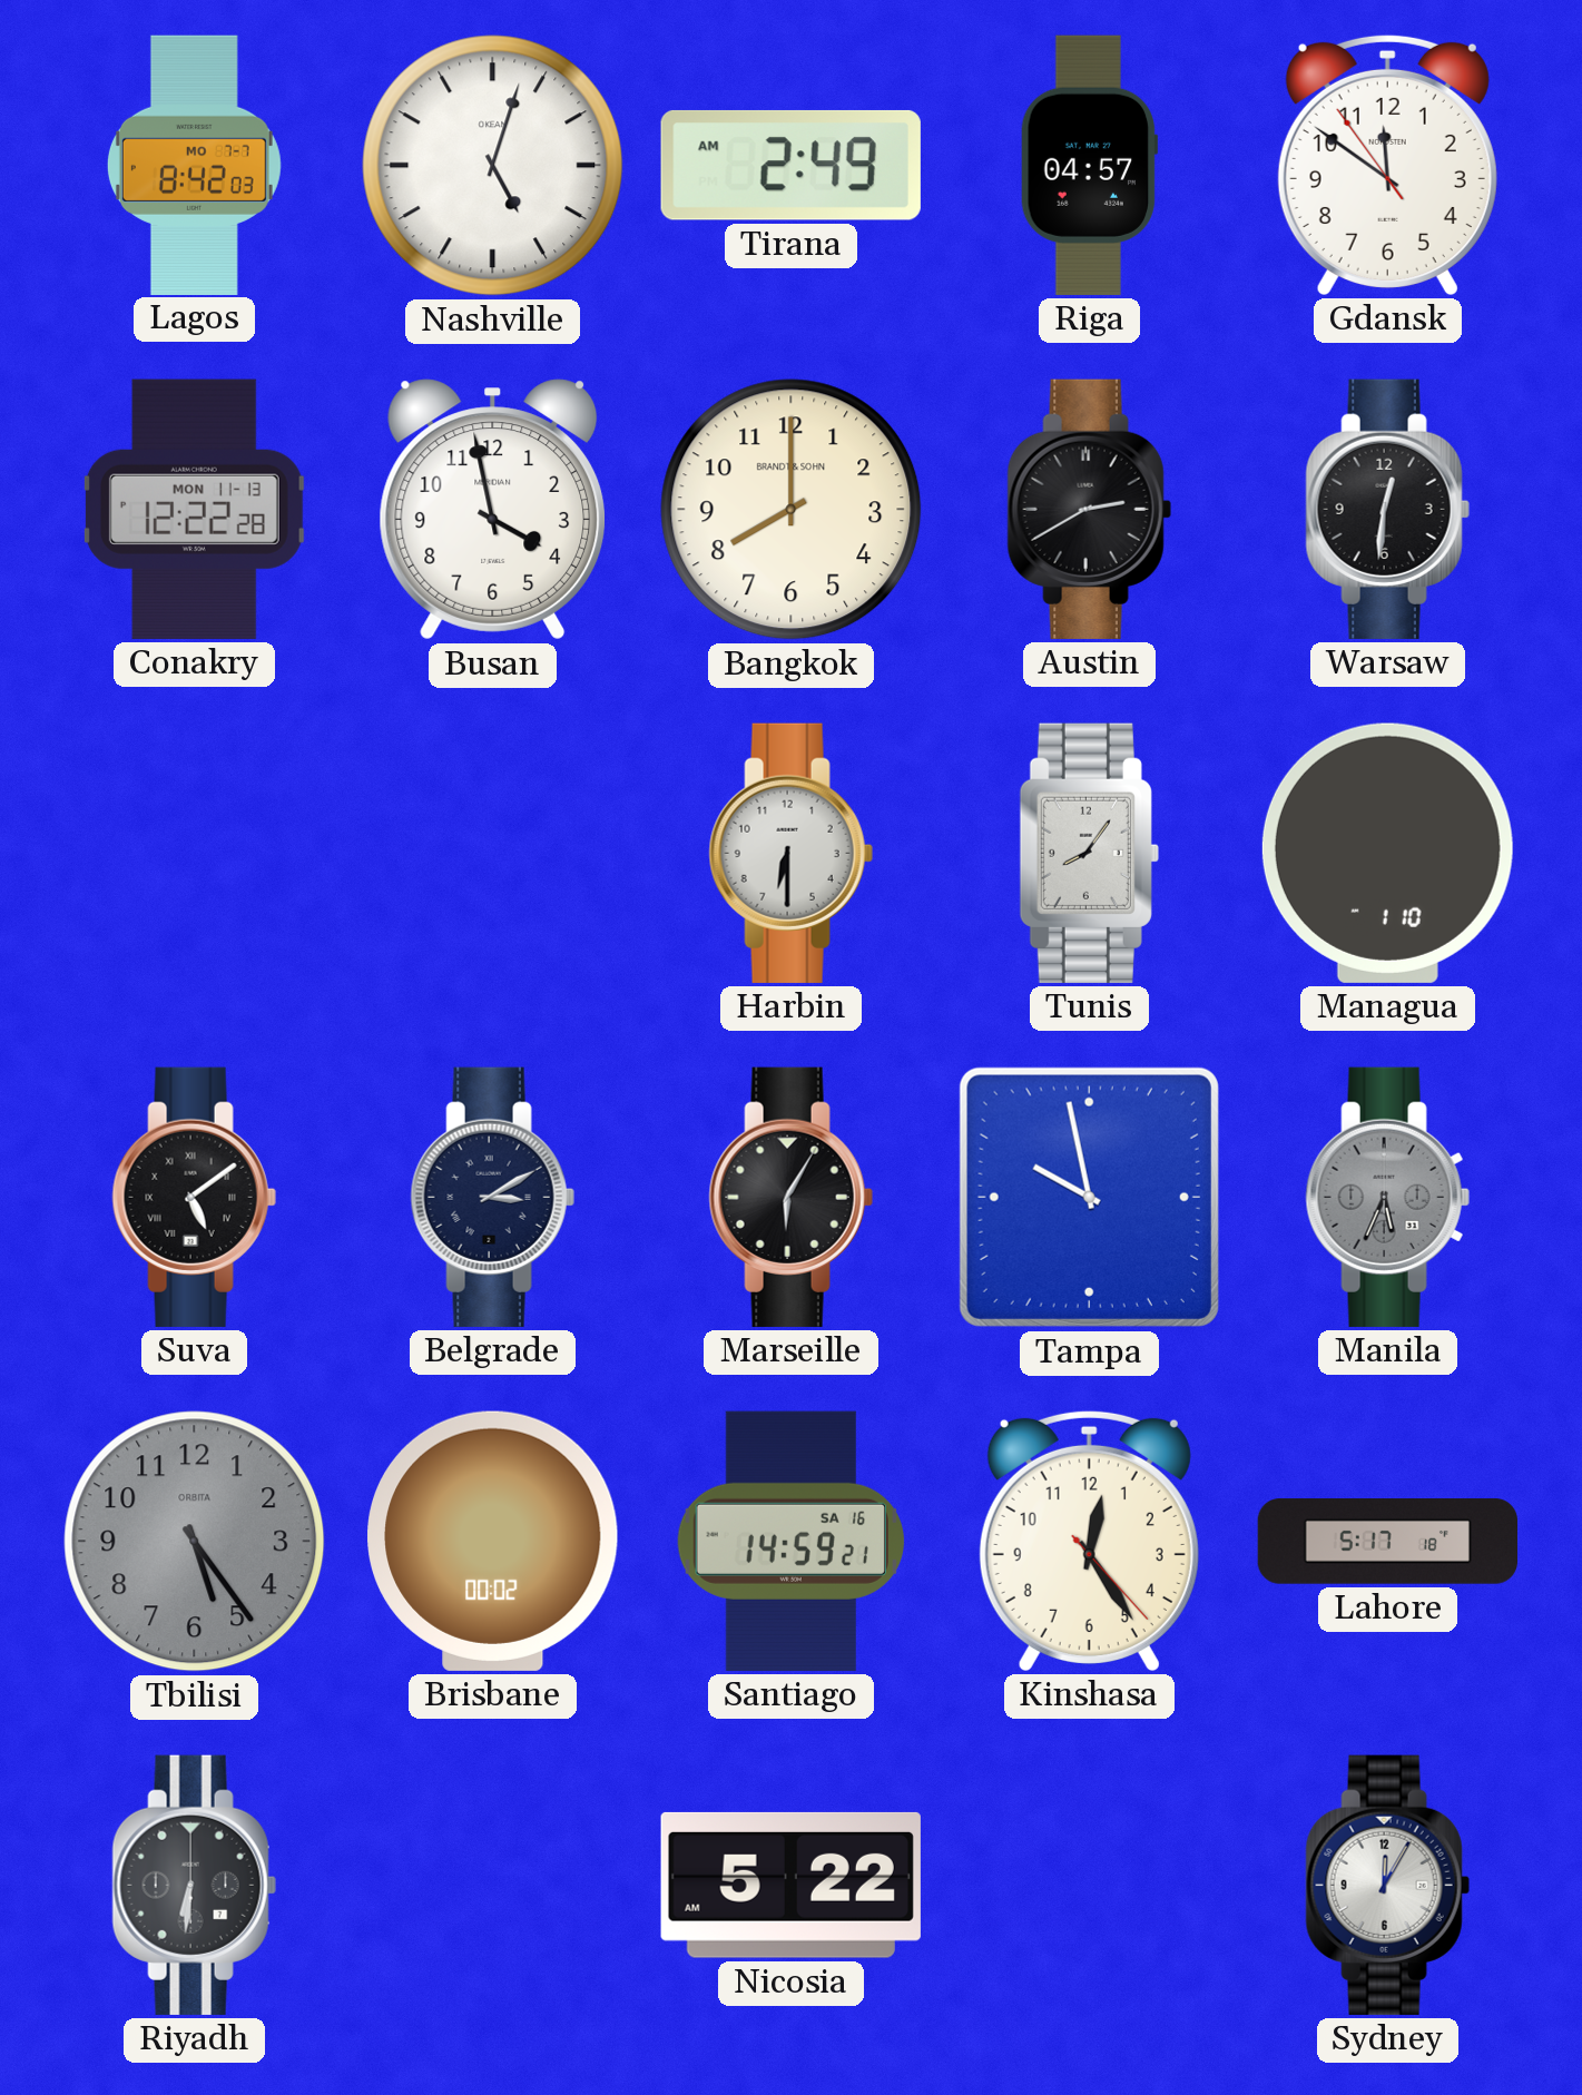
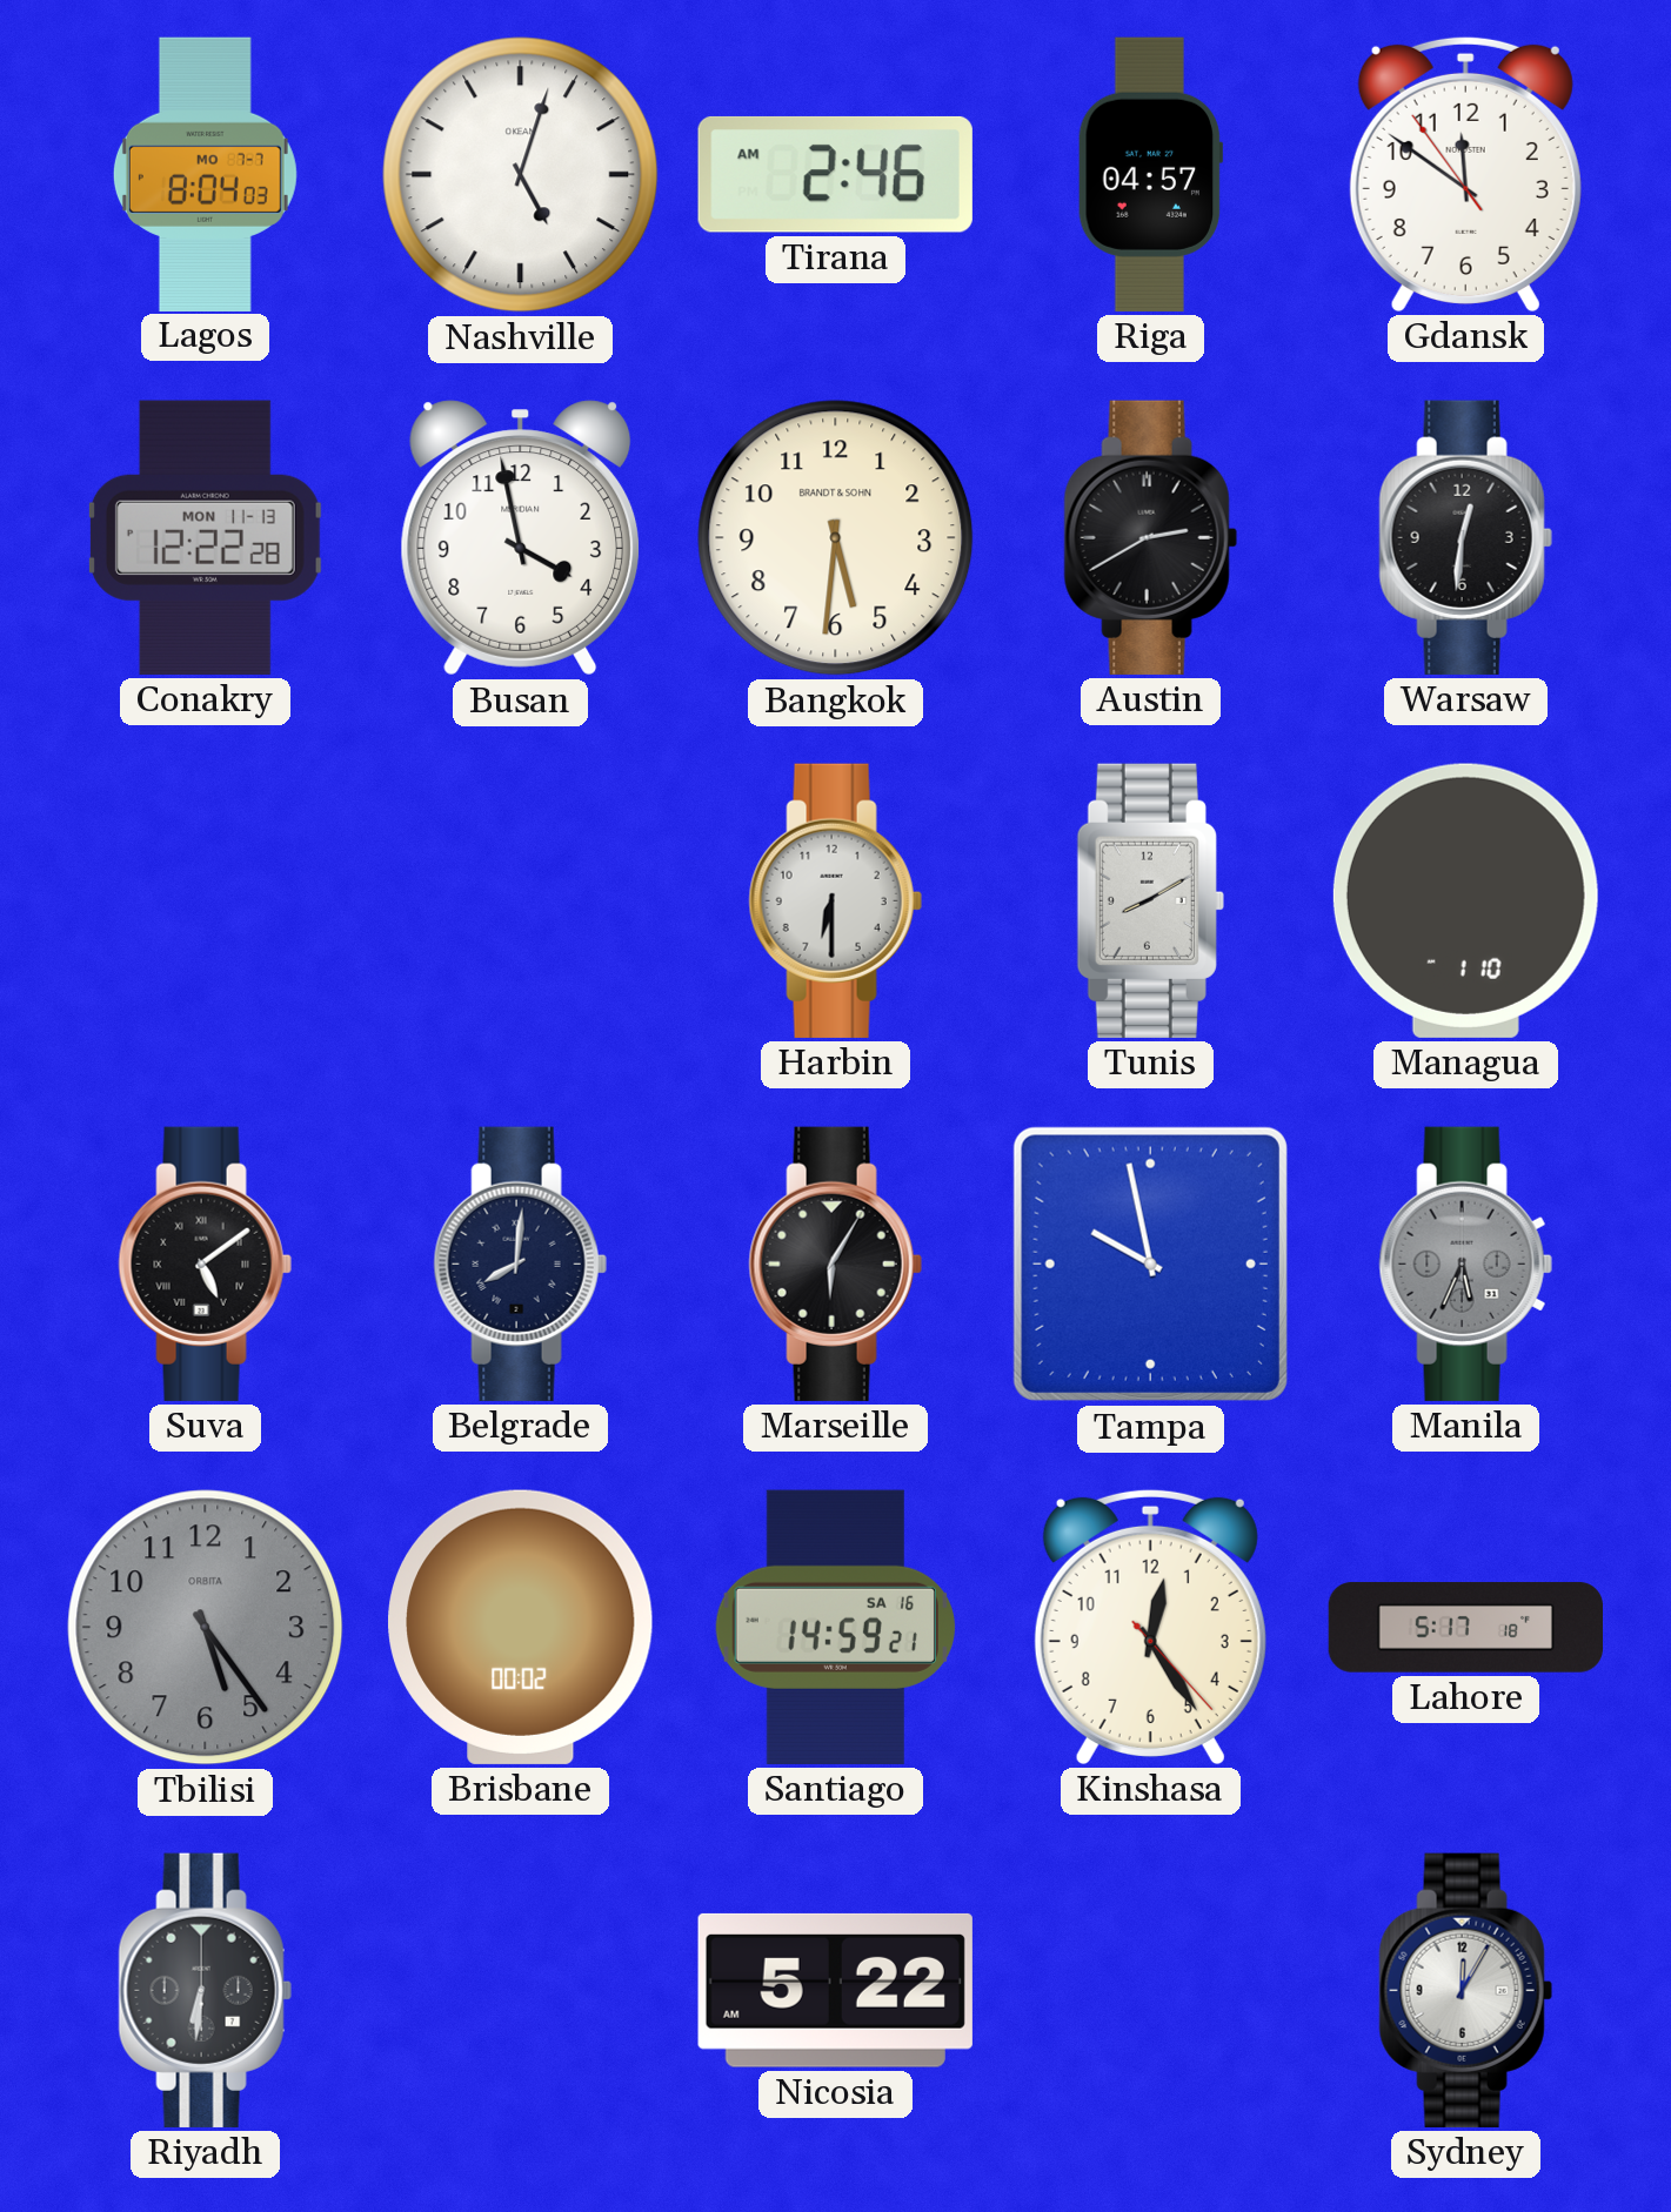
Lagos: 8:42 -> 8:04 (205, 174)
Tirana: 2:49 -> 2:46 (835, 174)
Bangkok: 8:00 -> 5:31 (836, 538)
Tunis: 8:06 -> 8:10 (1150, 900)
Belgrade: 3:10 -> 8:01 (520, 1263)
